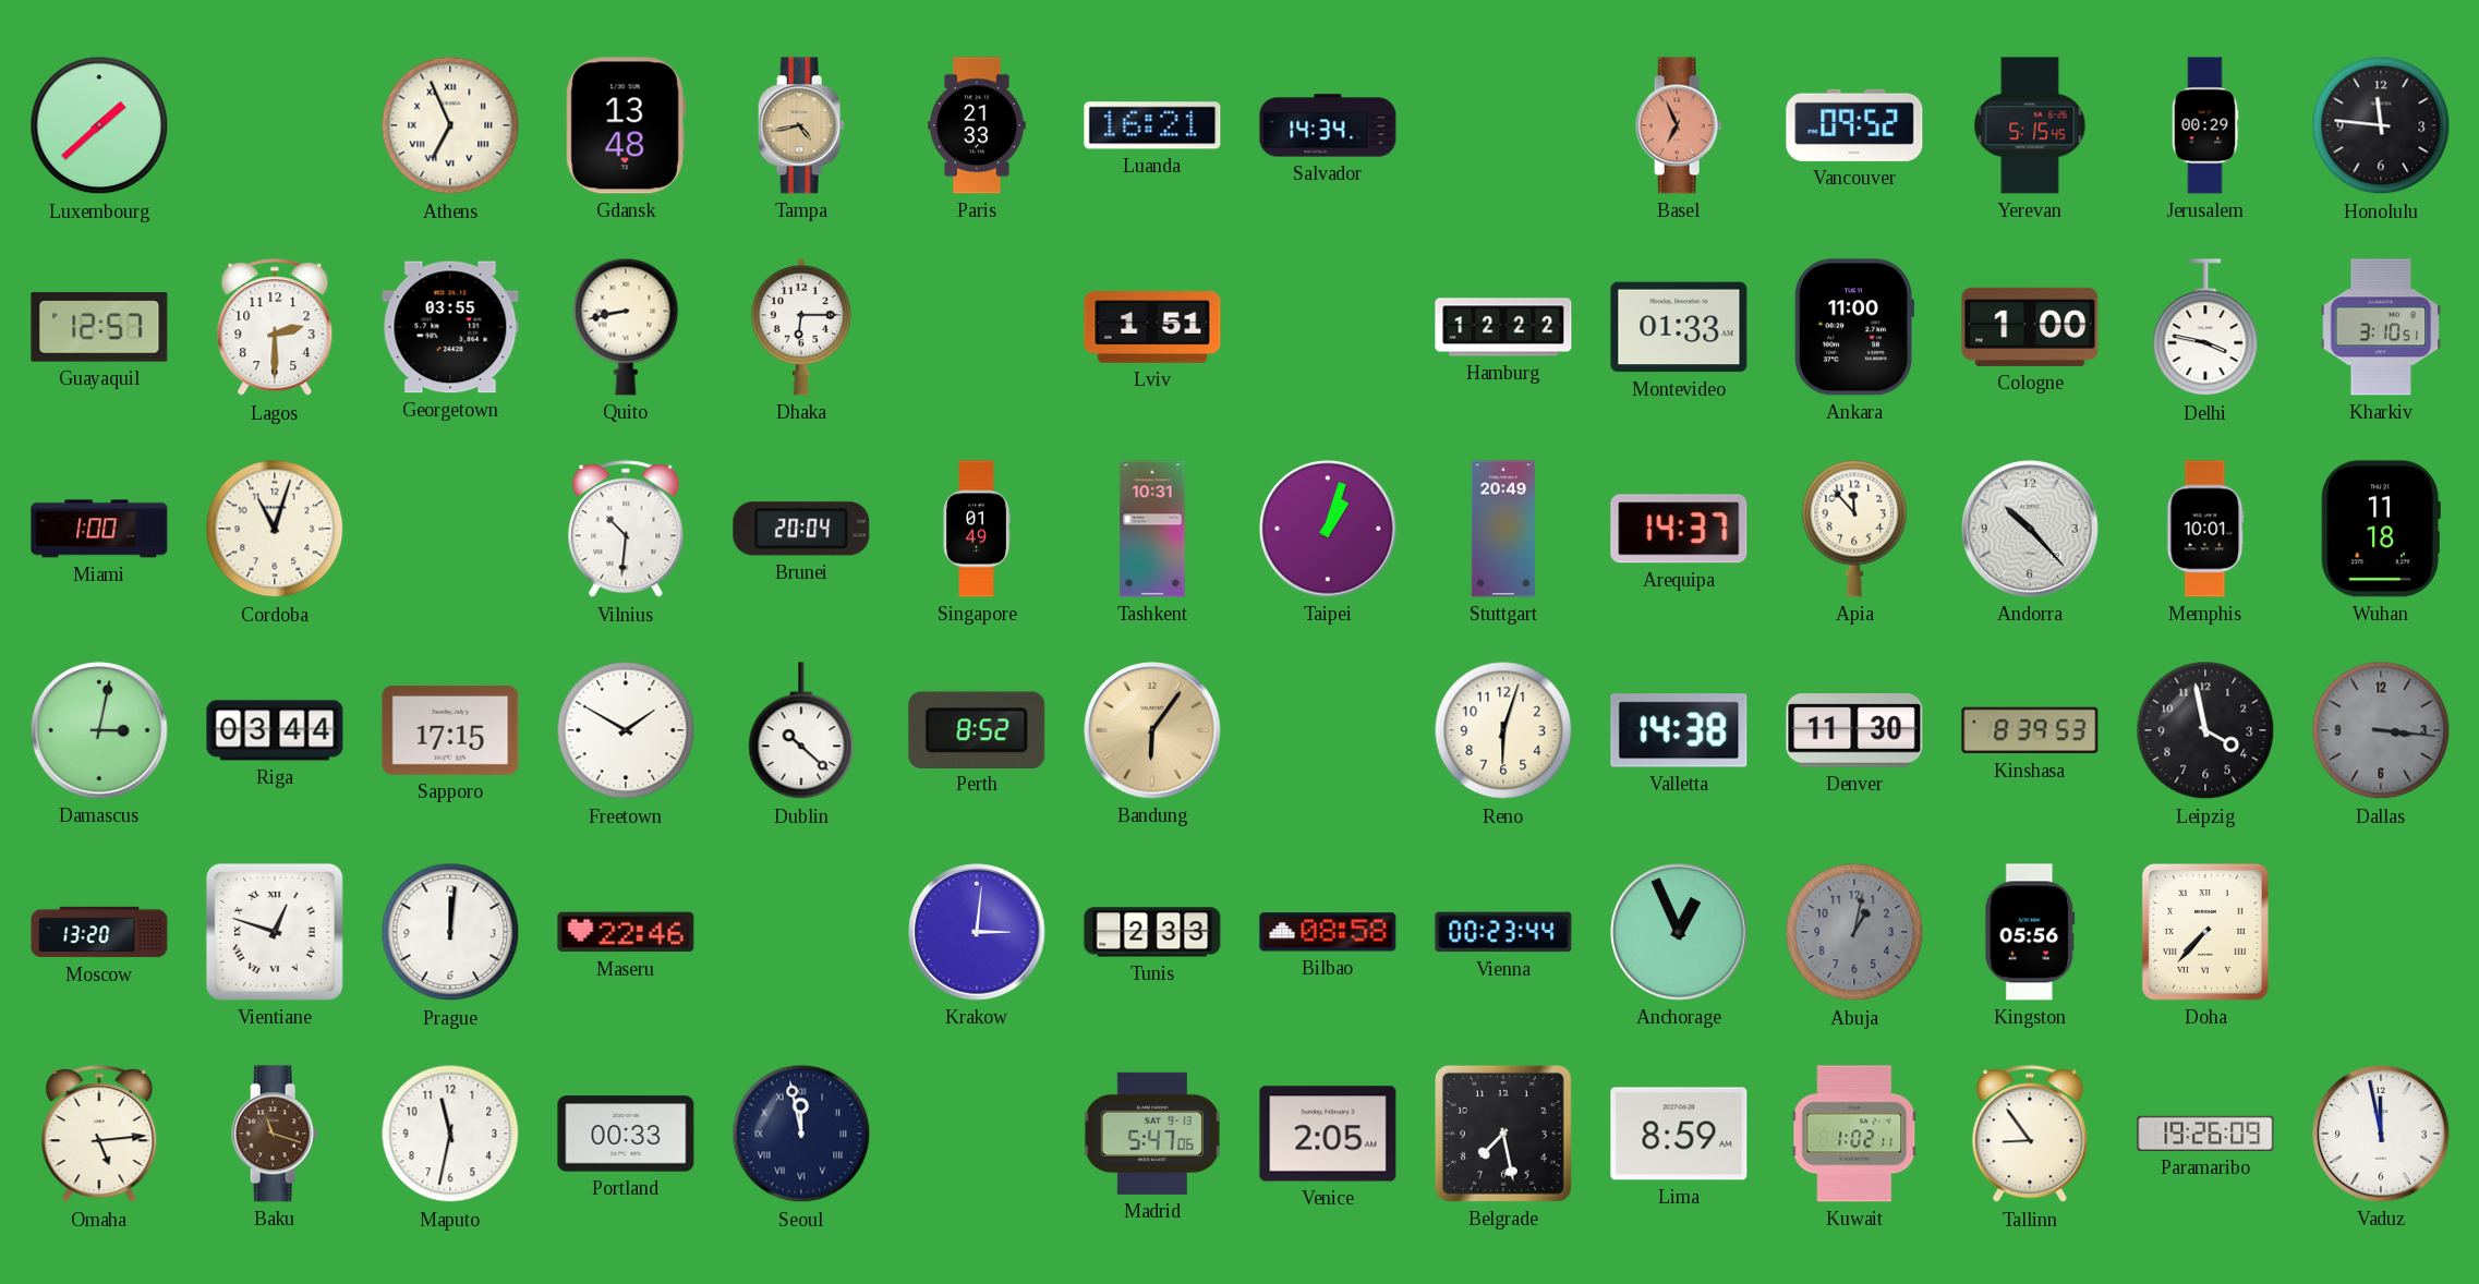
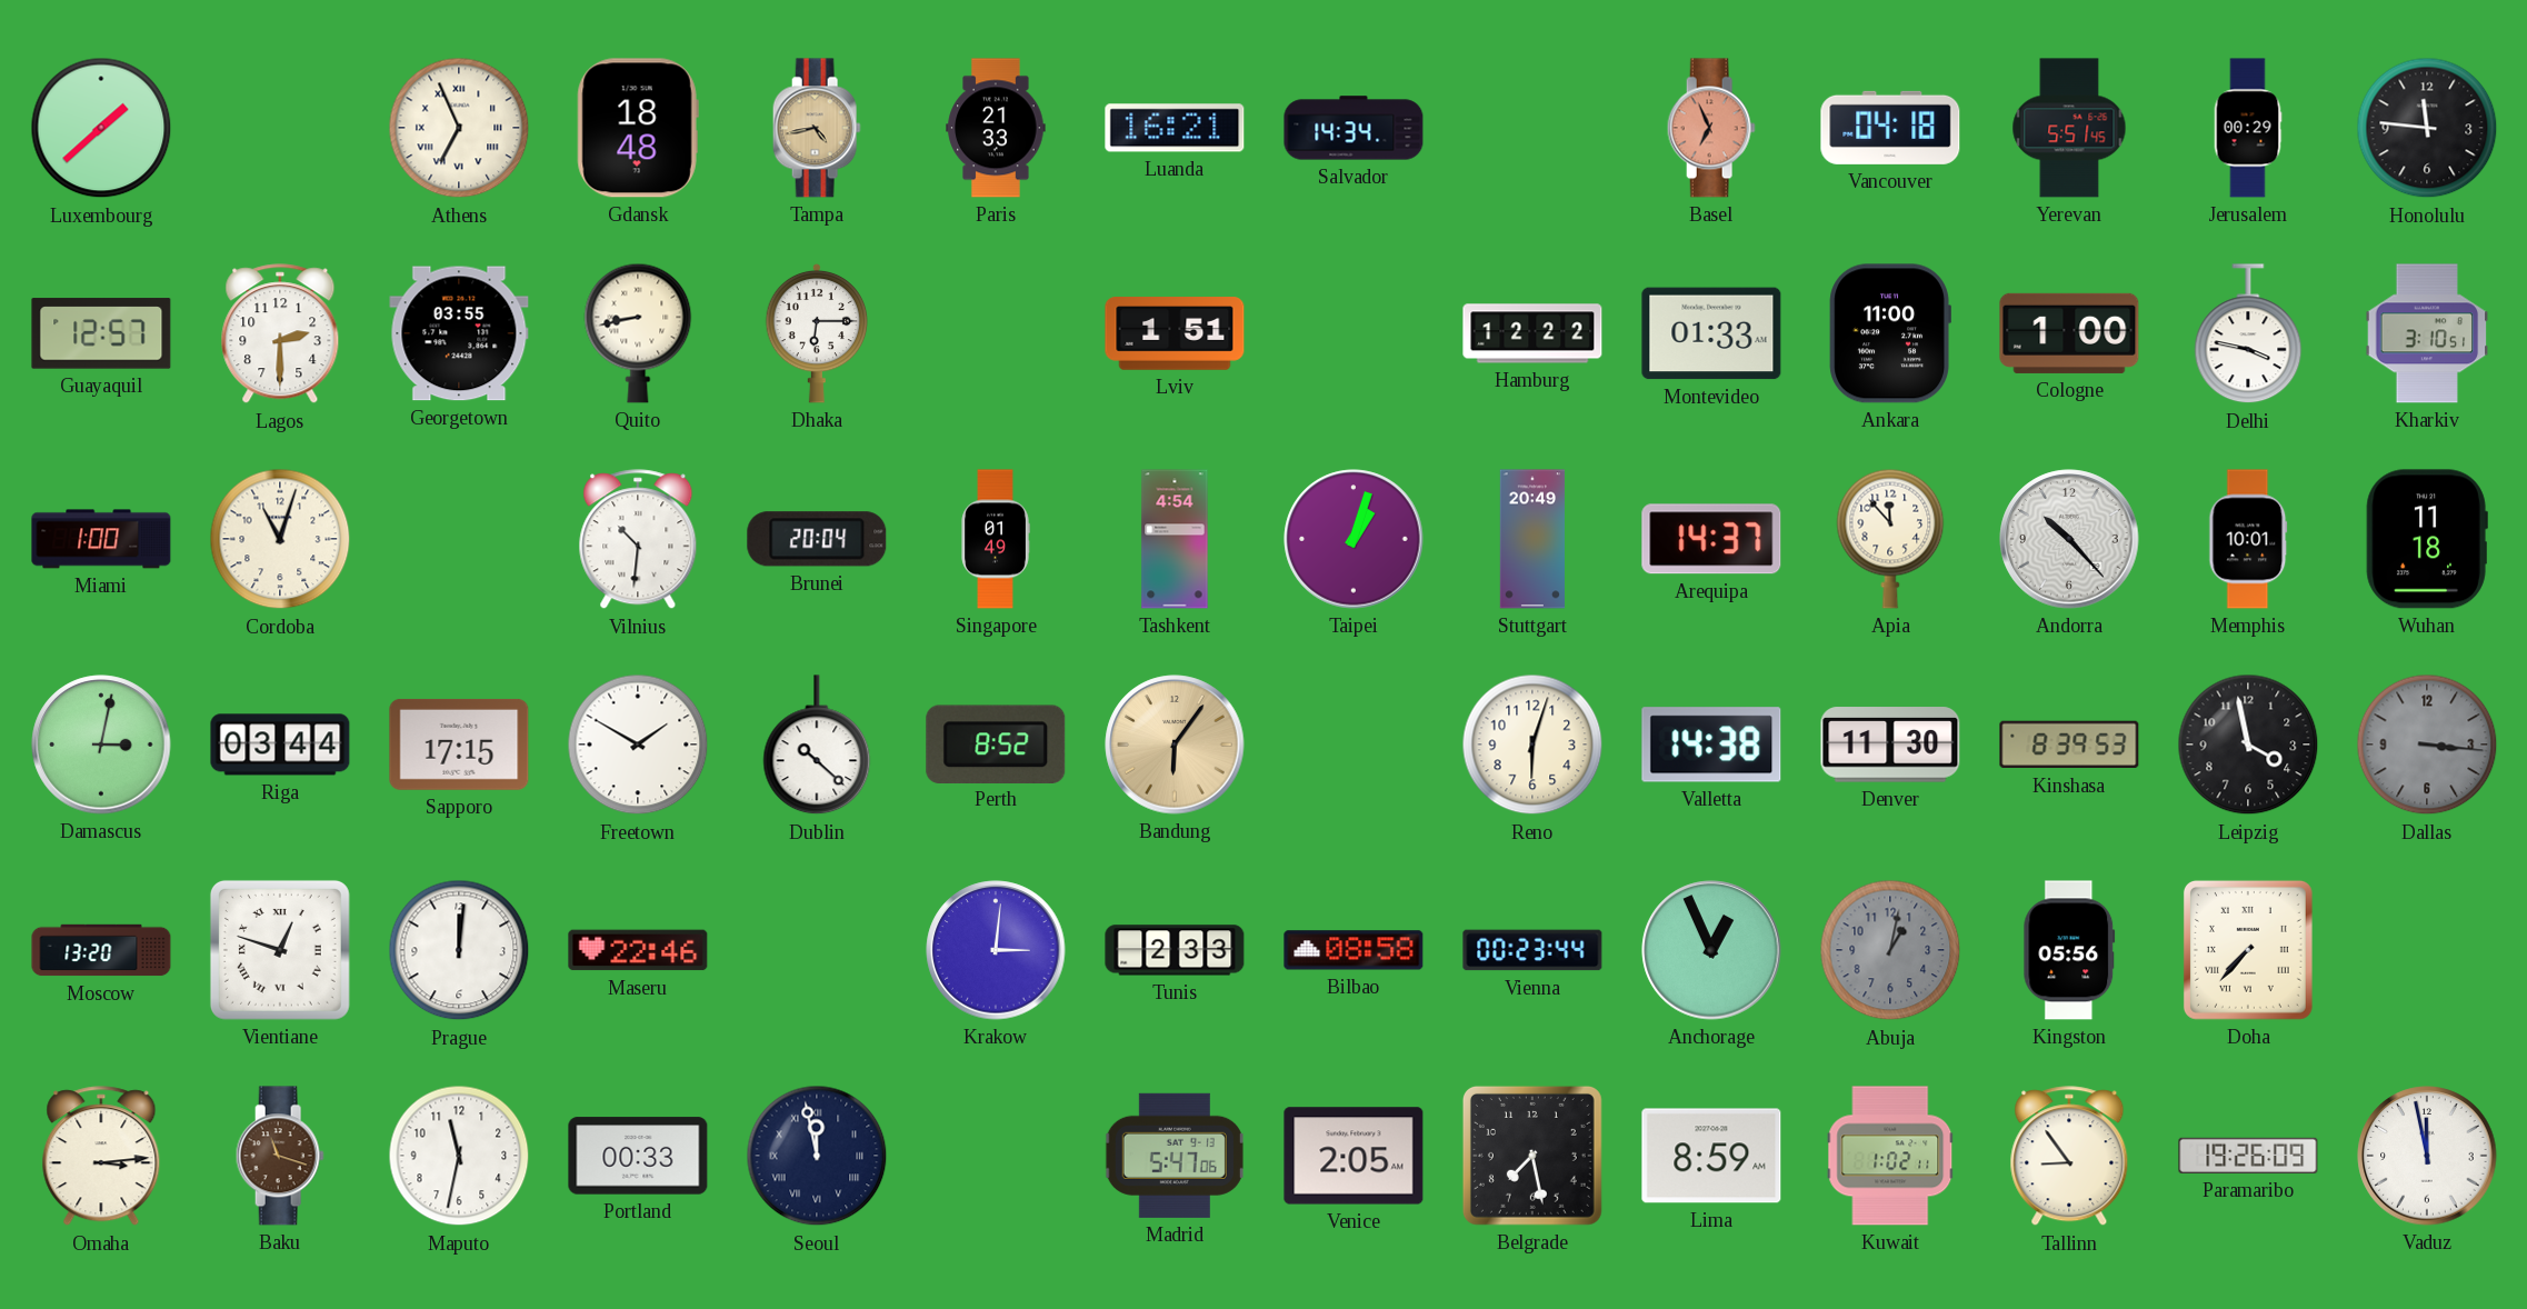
Gdansk: 13:48 -> 18:48 (638, 128)
Vancouver: 09:52 -> 04:18 (1890, 128)
Yerevan: 5:15 -> 5:51 (2069, 128)
Tashkent: 10:31 -> 4:54 (1175, 539)
Omaha: 5:14 -> 3:14 (101, 1157)
